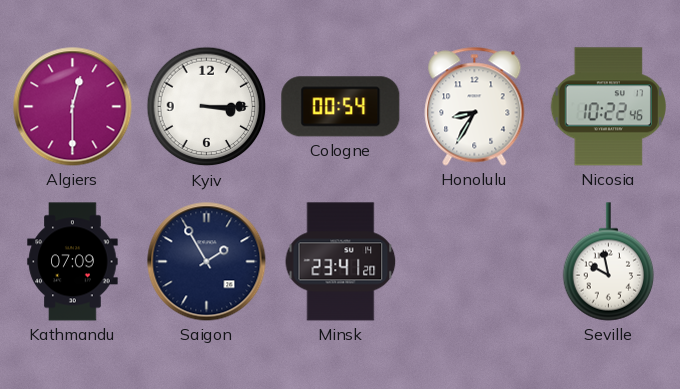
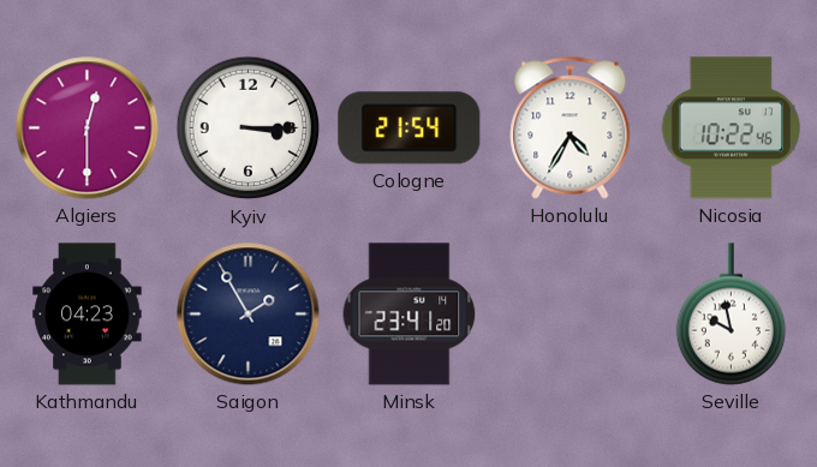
Cologne: 00:54 -> 21:54 (410, 128)
Honolulu: 8:35 -> 4:35 (571, 128)
Kathmandu: 07:09 -> 04:23 (88, 315)
